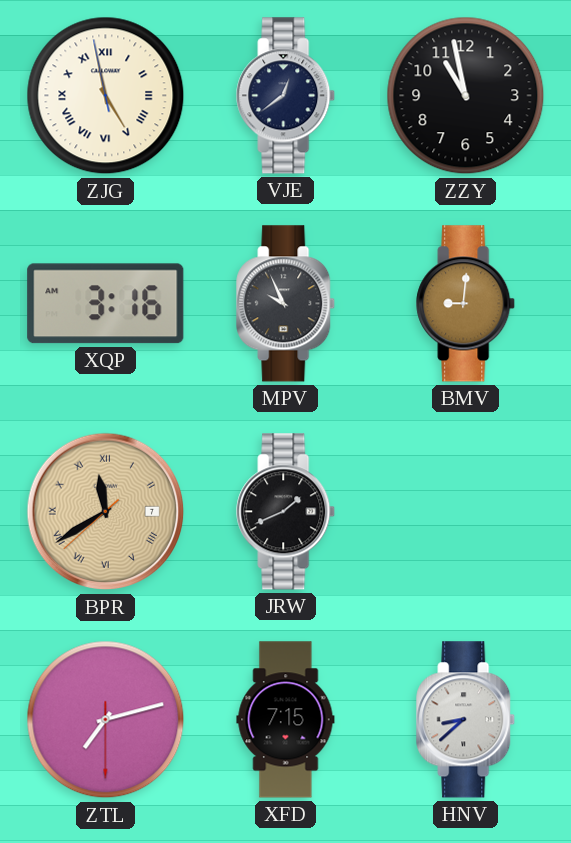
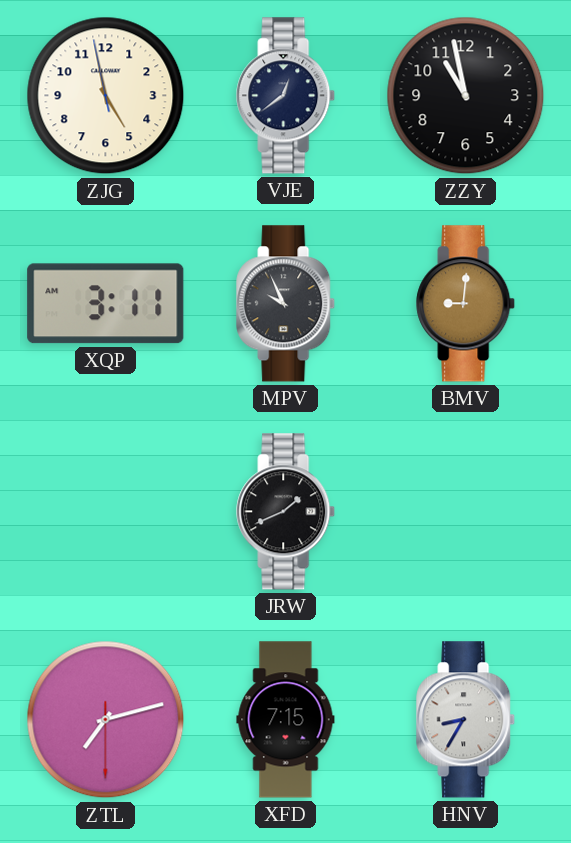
ZJG numerals: Roman -> Arabic (106, 96)
XQP: 3:16 -> 3:11 (106, 304)
BPR: 11:39 -> none (106, 512)
HNV: 8:38 -> 8:35 (466, 720)
